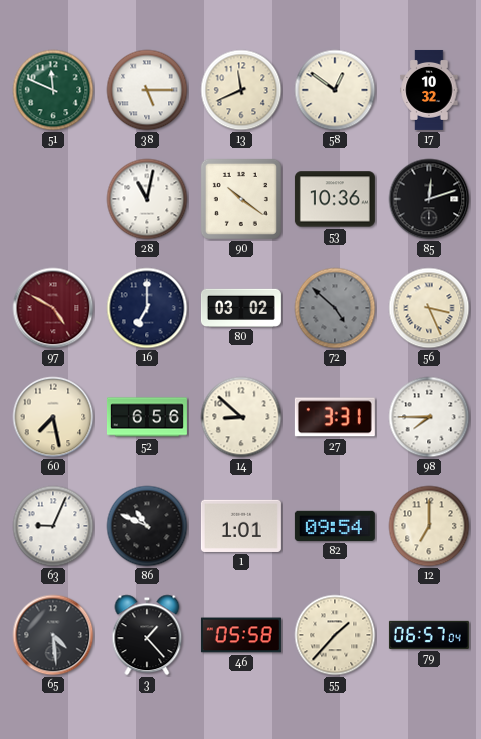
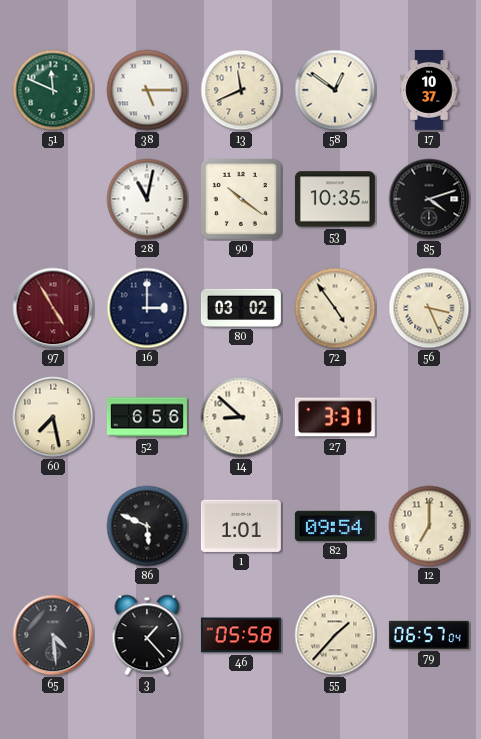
17: 10:32 -> 10:37 (429, 90)
53: 10:36 -> 10:35 (335, 199)
85: 12:12 -> 4:12 (429, 199)
97: 4:50 -> 4:55 (53, 308)
16: 7:00 -> 3:00 (147, 308)
72: 4:52 -> 4:54 (335, 308)
72 dial: grey -> cream (335, 308)
98: 7:45 -> none (429, 417)
63: 9:04 -> none (53, 526)
86: 10:49 -> 5:49 (147, 526)
